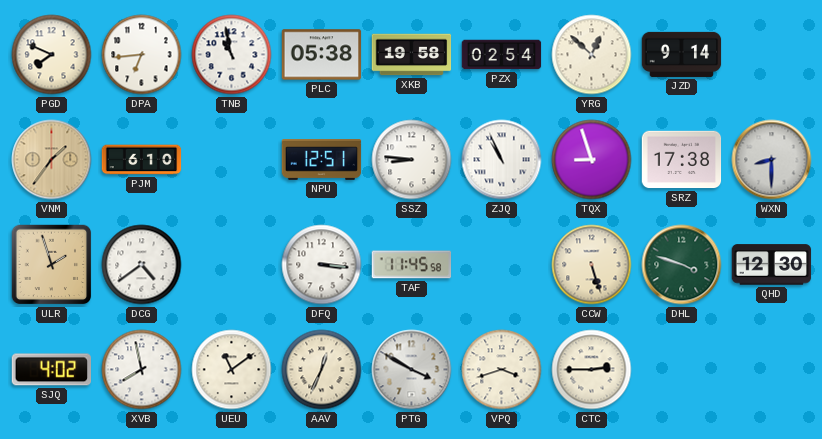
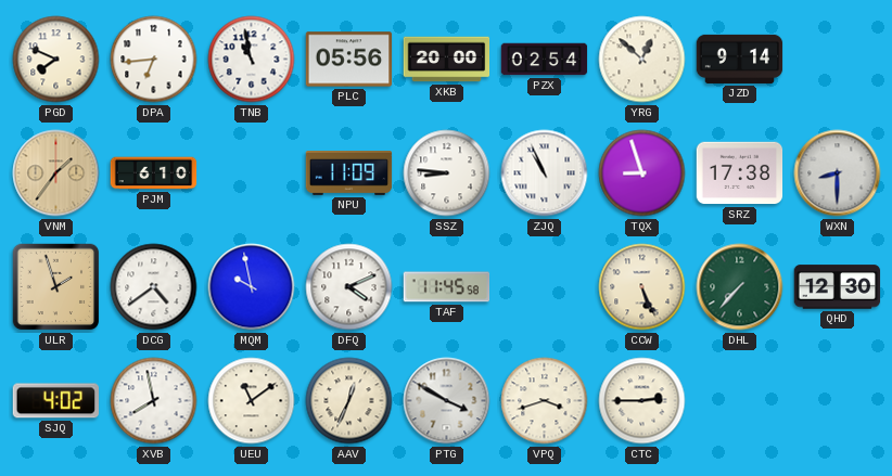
PLC: 05:38 -> 05:56 (349, 60)
XKB: 19:58 -> 20:00 (447, 60)
NPU: 12:51 -> 11:09 (349, 173)
MQM: none -> 9:58 (252, 287)
DFQ: 3:16 -> 4:11 (349, 287)
CCW: 5:27 -> 5:26 (642, 287)
DHL: 3:48 -> 7:37 (740, 287)
